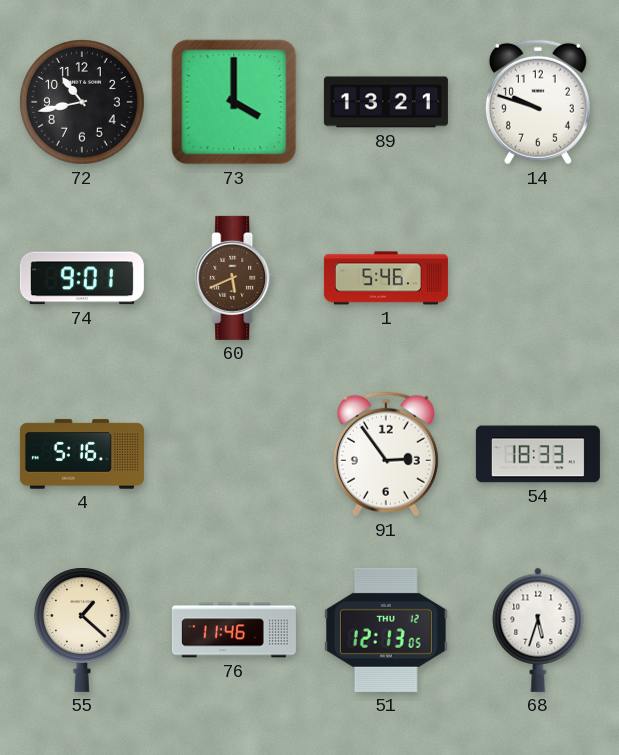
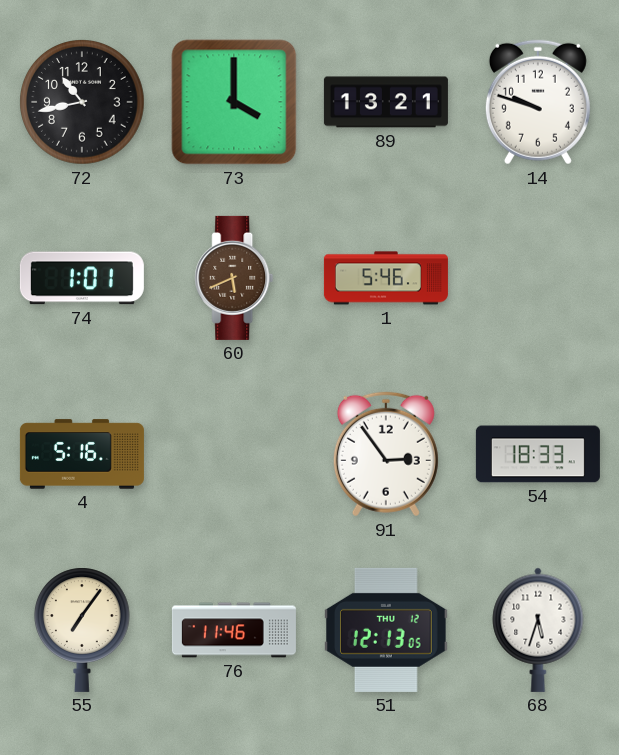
74: 9:01 -> 1:01 (82, 278)
55: 1:22 -> 7:06 (82, 630)
